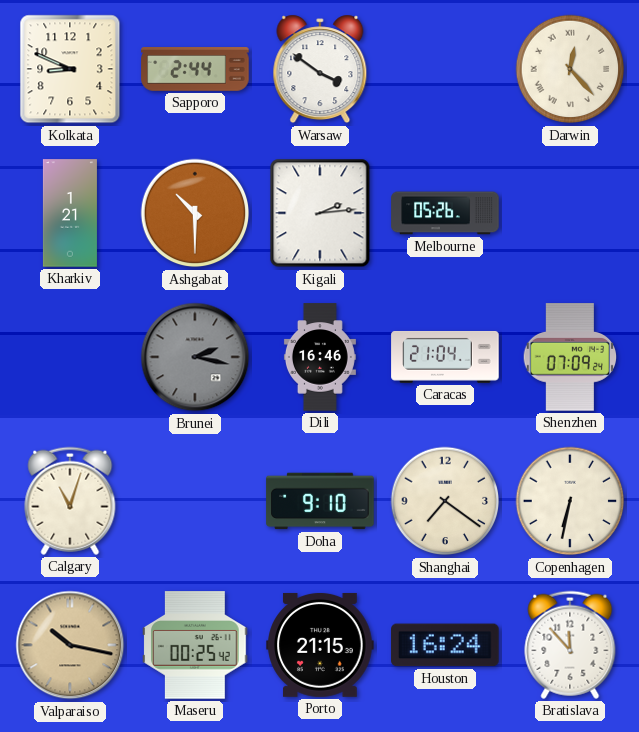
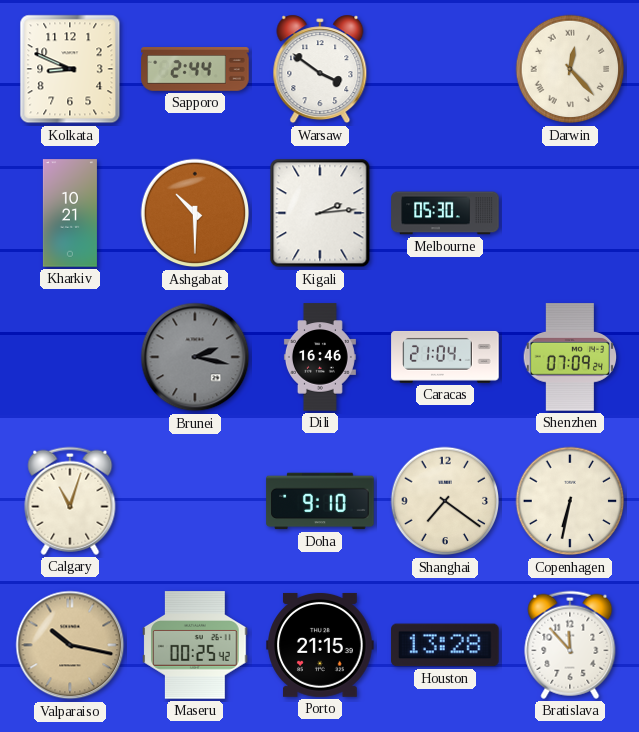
Kharkiv: 1:21 -> 10:21 (70, 213)
Melbourne: 05:26 -> 05:30 (445, 213)
Houston: 16:24 -> 13:28 (445, 645)
